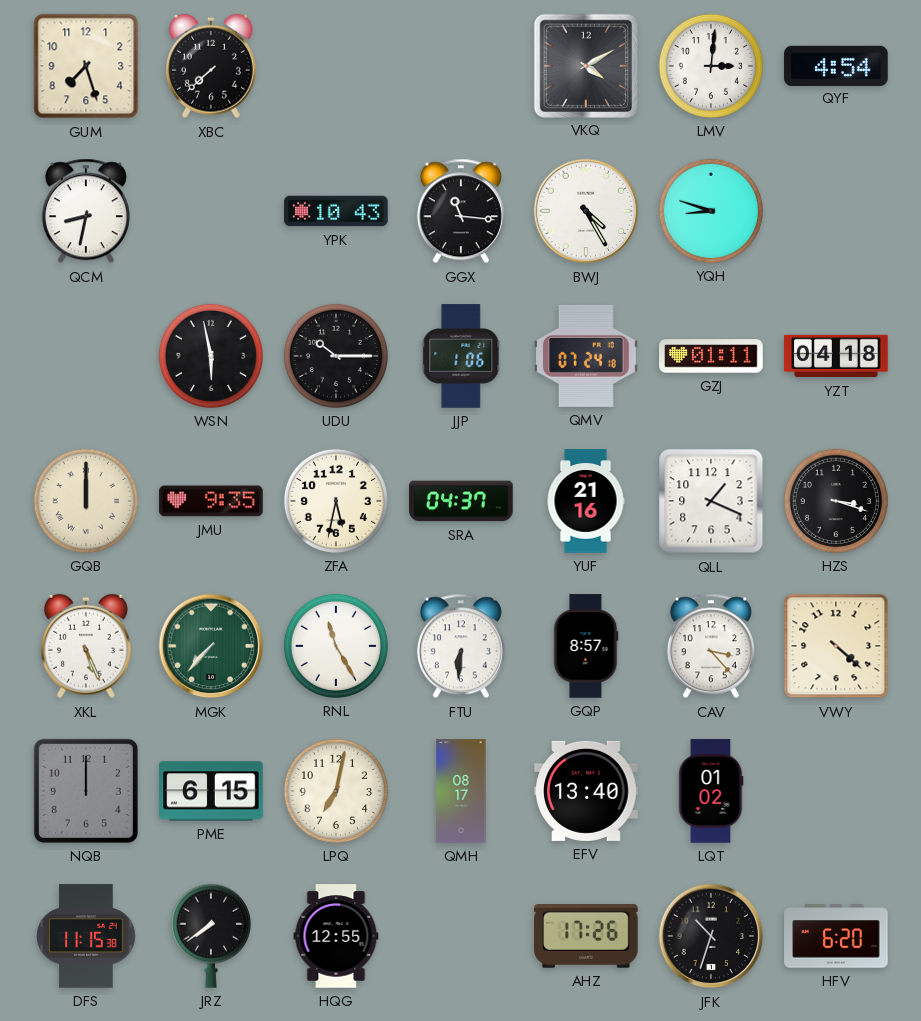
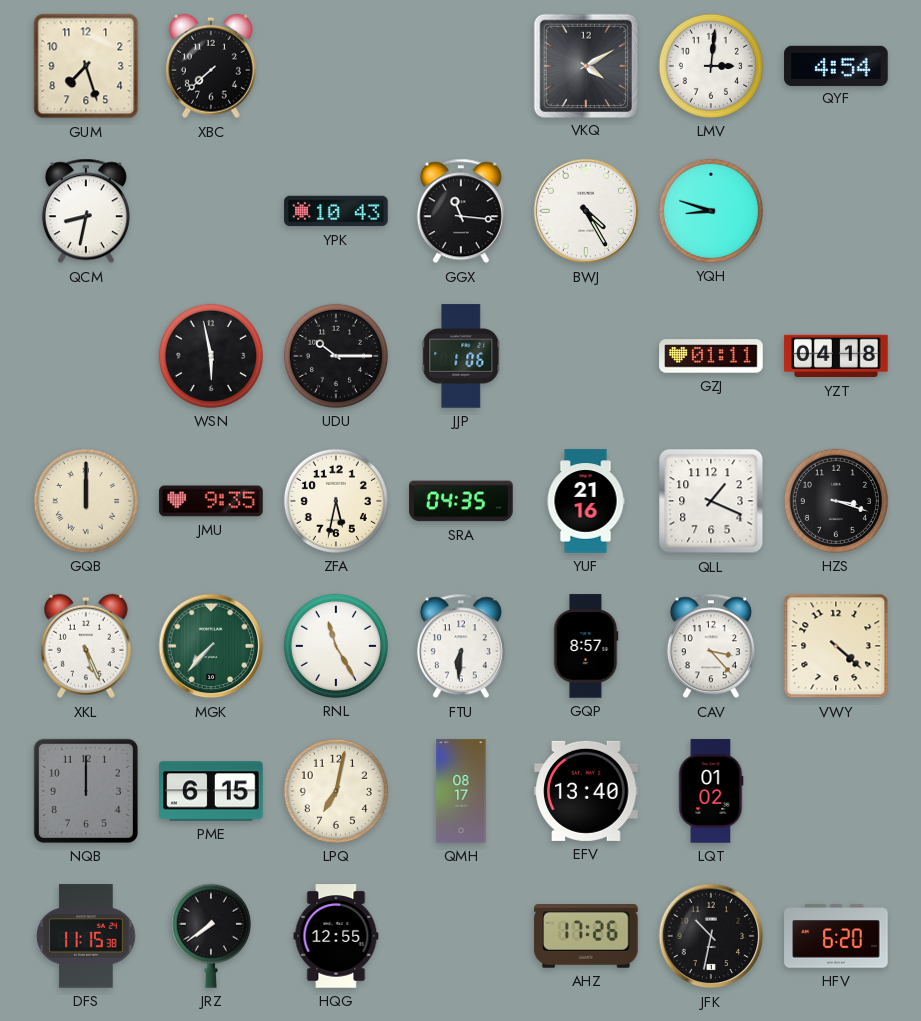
QMV: 07:24 -> none (586, 356)
SRA: 04:37 -> 04:35 (461, 501)
JFK: 10:33 -> 10:32 (711, 936)
